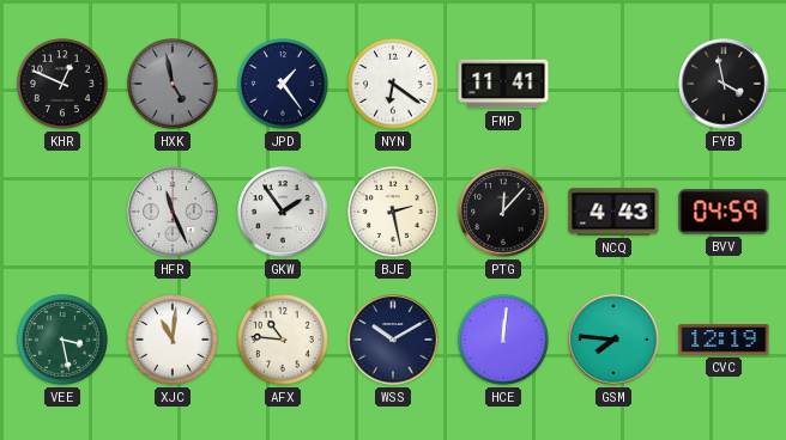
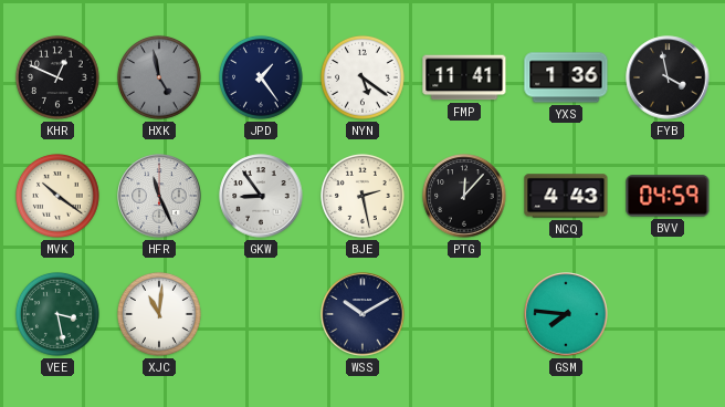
NYN: 6:21 -> 5:21 (362, 77)
YXS: none -> 1:36 (566, 77)
MVK: none -> 10:21 (57, 196)
GKW: 1:54 -> 8:54 (261, 196)
AFX: 10:46 -> none (283, 340)
HCE: 12:01 -> none (503, 340)
CVC: 12:19 -> none (724, 340)
